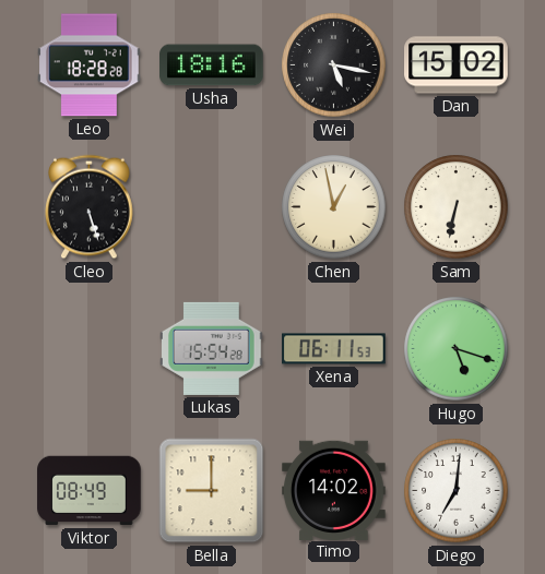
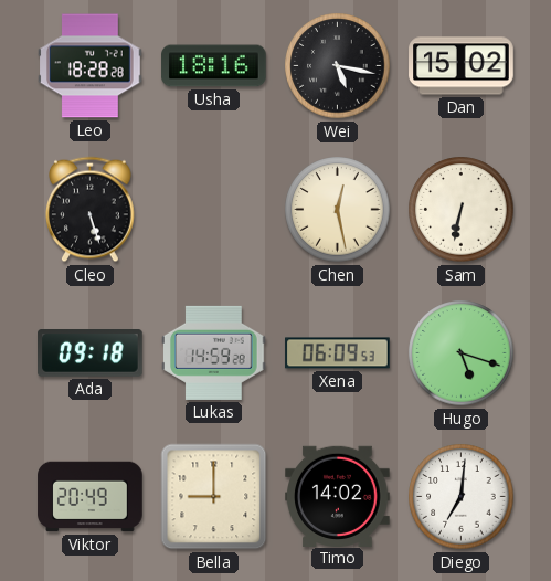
Chen: 12:58 -> 12:28 (338, 210)
Ada: none -> 09:18 (91, 353)
Lukas: 15:54 -> 14:59 (214, 352)
Xena: 06:11 -> 06:09 (338, 353)
Viktor: 08:49 -> 20:49 (91, 497)
